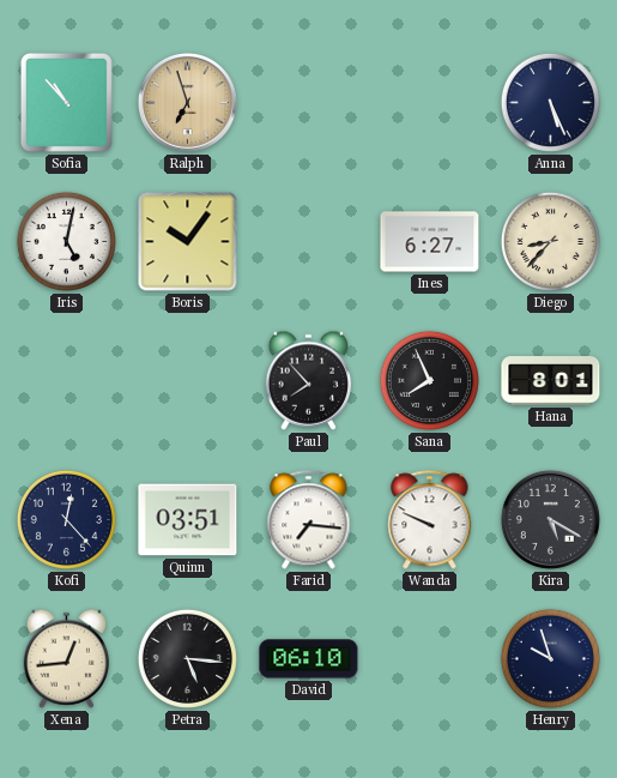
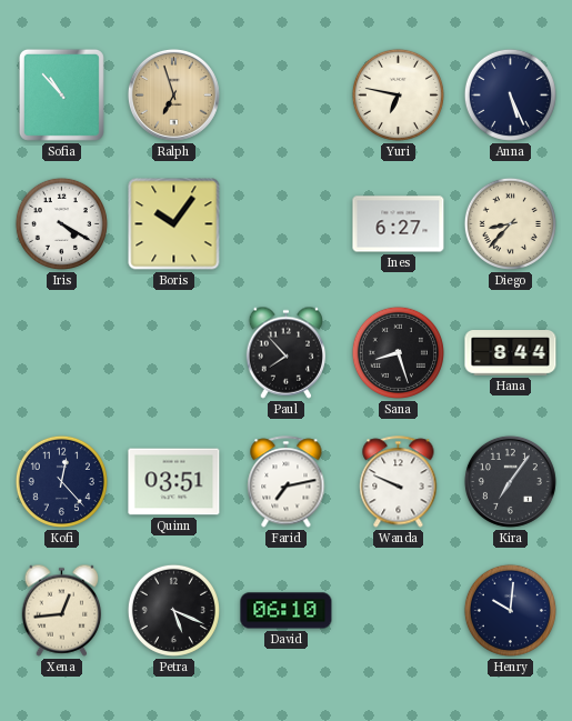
Yuri: none -> 6:47 (398, 94)
Iris: 5:02 -> 4:20 (61, 223)
Sana: 7:56 -> 8:27 (398, 352)
Hana: 8:01 -> 8:44 (511, 353)
Farid: 7:16 -> 7:13 (287, 482)
Kira: 5:20 -> 7:06 (510, 481)
Petra: 5:16 -> 5:19 (173, 610)
Henry: 9:57 -> 10:01 (510, 610)
